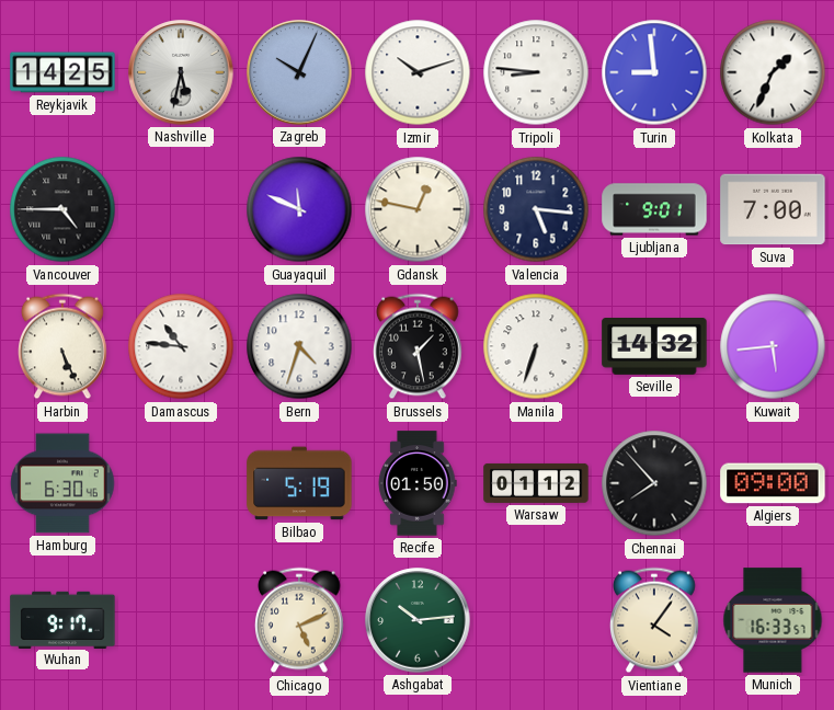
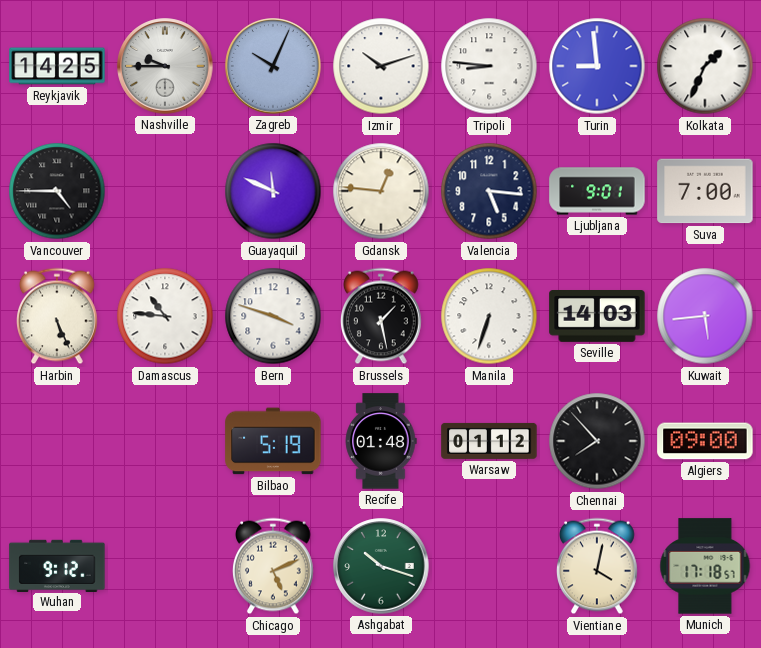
Nashville: 5:32 -> 9:45 (165, 66)
Gdansk: 12:47 -> 12:46 (381, 191)
Bern: 4:33 -> 3:48 (273, 316)
Seville: 14:32 -> 14:03 (597, 317)
Hamburg: 6:30 -> none (62, 483)
Recife: 01:50 -> 01:48 (381, 441)
Wuhan: 9:17 -> 9:12 (57, 565)
Ashgabat: 10:14 -> 10:18 (381, 566)
Vientiane: 4:06 -> 4:02 (598, 566)
Munich: 16:33 -> 17:18 (705, 566)
